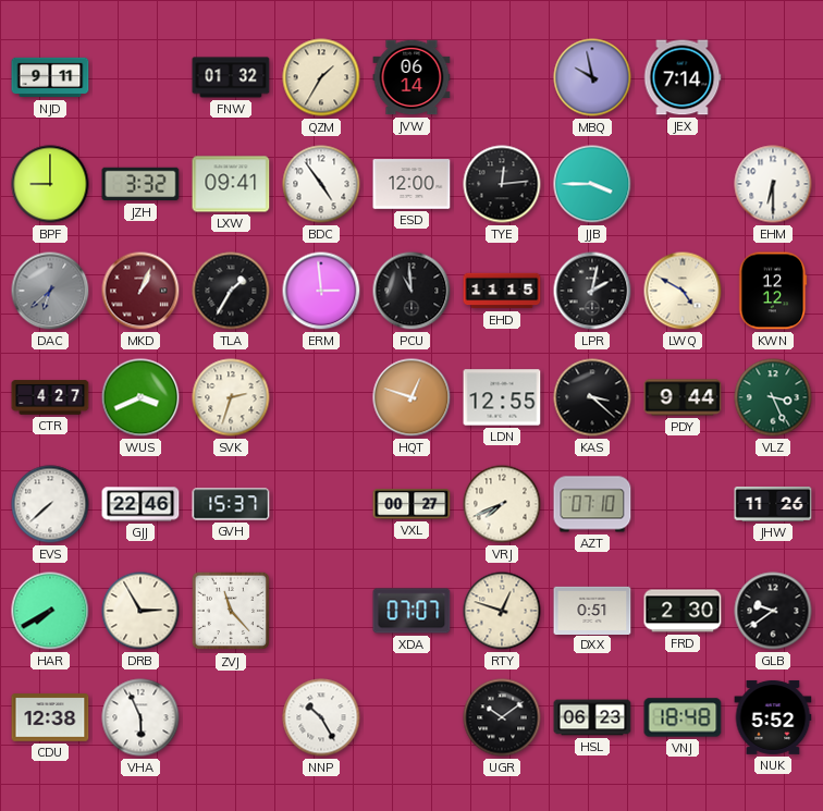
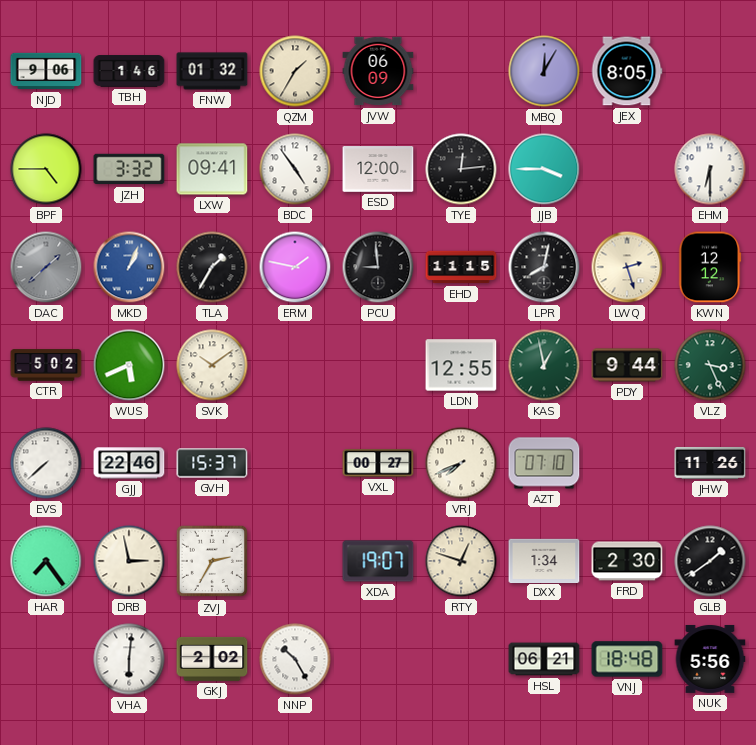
NJD: 9:11 -> 9:06 (46, 71)
TBH: none -> 1:46 (129, 71)
JVW: 06:14 -> 06:09 (378, 71)
MBQ: 9:58 -> 12:05 (544, 71)
JEX: 7:14 -> 8:05 (627, 71)
BPF: 9:00 -> 4:45 (46, 169)
DAC: 6:38 -> 1:38 (46, 267)
MKD dial: burgundy -> blue (129, 267)
ERM: 2:59 -> 1:47 (295, 267)
PCU: 10:59 -> 8:59 (378, 267)
LPR: 2:02 -> 8:02 (544, 267)
LWQ: 4:50 -> 2:27 (627, 267)
CTR: 4:27 -> 5:02 (46, 365)
WUS: 3:41 -> 5:41 (129, 365)
SVK: 2:33 -> 10:09 (212, 365)
HQT: 12:48 -> none (411, 397)
KAS: 3:22 -> 12:58 (544, 365)
KAS dial: black -> green (544, 365)
HAR: 7:40 -> 7:24 (46, 561)
DRB: 2:55 -> 2:58 (129, 561)
ZVJ: 11:23 -> 2:35 (212, 561)
XDA: 07:07 -> 19:07 (378, 561)
DXX: 0:51 -> 1:34 (544, 560)
GLB: 9:39 -> 1:39 (710, 561)
CDU: 12:38 -> none (50, 717)
VHA: 5:56 -> 6:01 (129, 659)
GKJ: none -> 2:02 (212, 659)
UGR: 10:09 -> none (502, 717)
HSL: 06:23 -> 06:21 (544, 659)
NUK: 5:52 -> 5:56 (710, 659)
